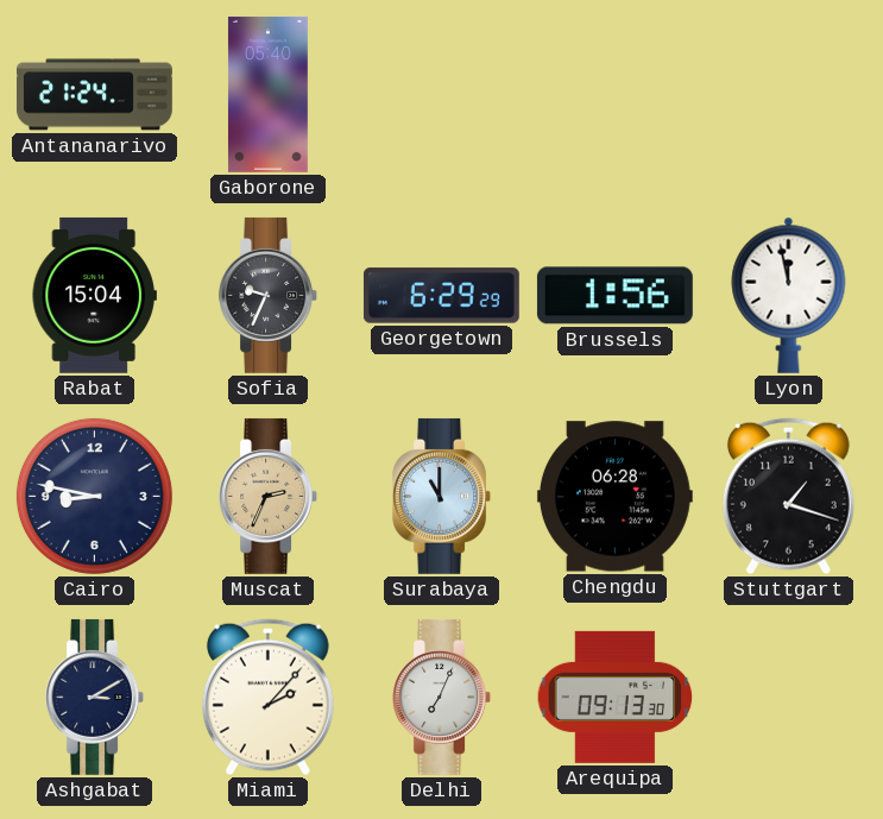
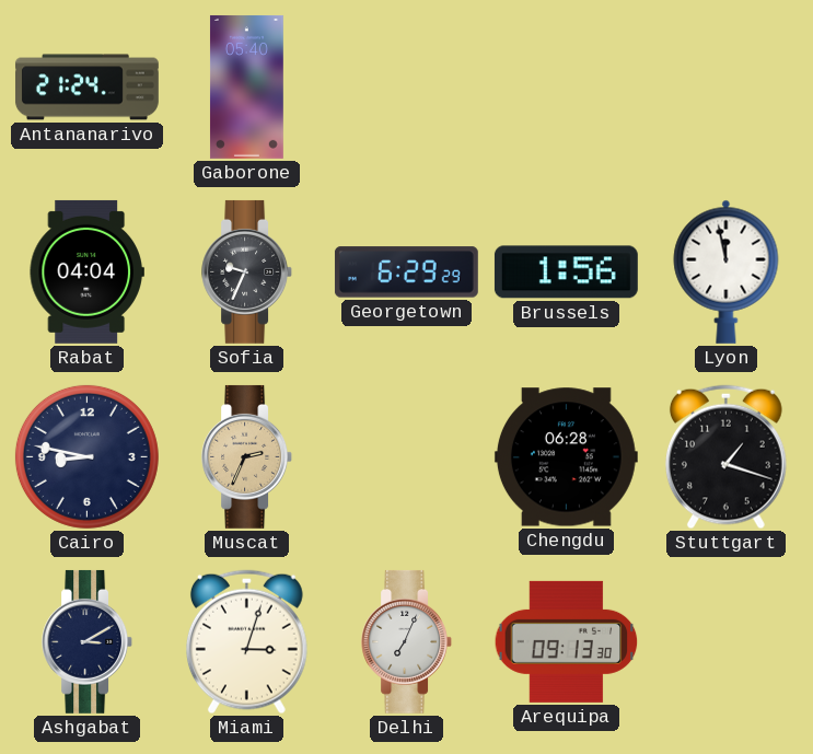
Rabat: 15:04 -> 04:04 (86, 271)
Surabaya: 11:00 -> none (442, 496)
Miami: 2:07 -> 3:03 (246, 642)
